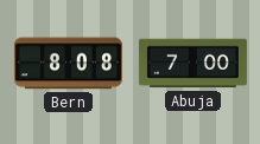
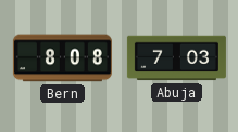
Abuja: 7:00 -> 7:03 (176, 58)
